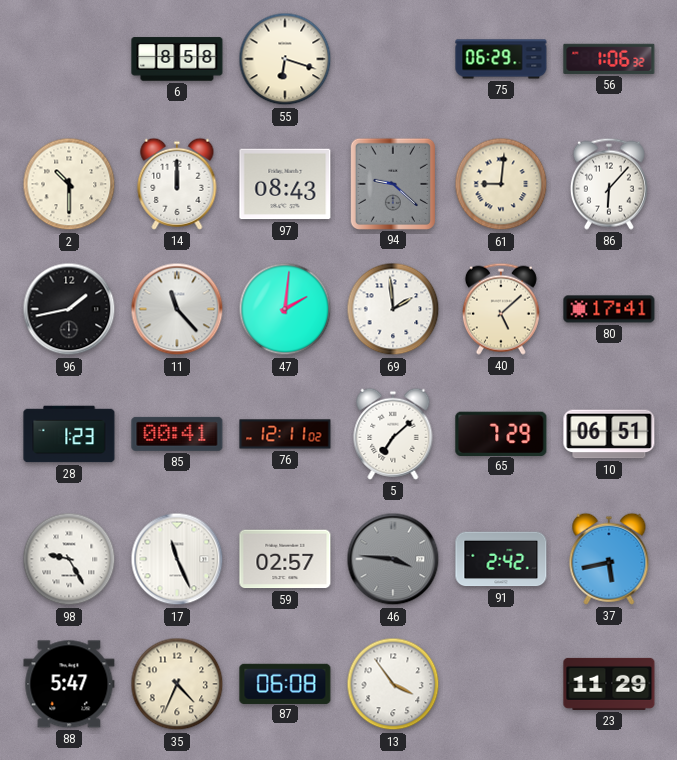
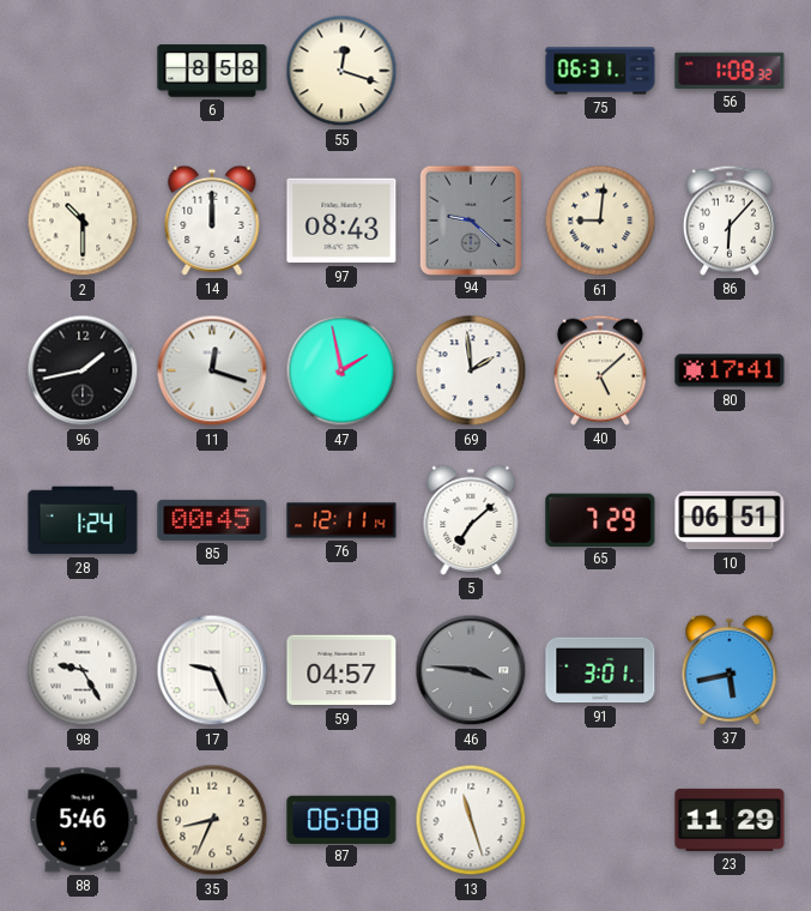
55: 6:18 -> 12:18 (341, 71)
75: 06:29 -> 06:31 (600, 71)
56: 1:06 -> 1:08 (730, 71)
11: 11:23 -> 12:18 (212, 370)
47: 2:01 -> 1:58 (341, 370)
28: 1:23 -> 1:24 (83, 520)
85: 00:41 -> 00:45 (212, 520)
76: 12:11:02 -> 12:11:14 (341, 520)
17: 11:26 -> 9:26 (212, 670)
59: 02:57 -> 04:57 (341, 670)
91: 2:42 -> 3:01 (600, 670)
88: 5:47 -> 5:46 (83, 820)
35: 4:34 -> 8:34 (212, 820)
13: 3:54 -> 11:27 (471, 820)
